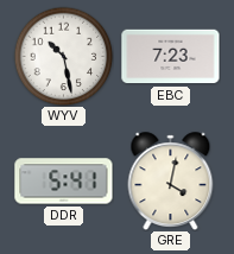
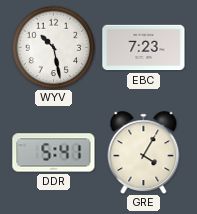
GRE: 4:02 -> 4:05 (144, 152)
